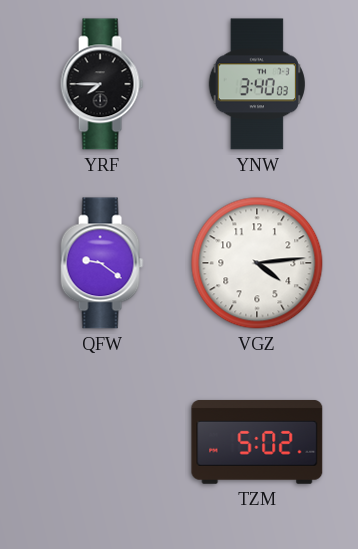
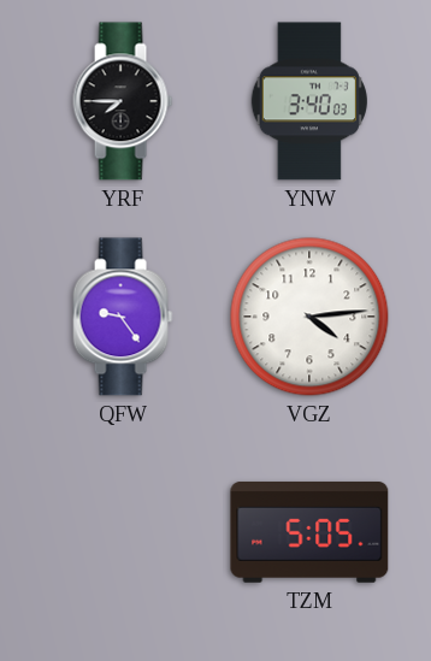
QFW: 9:21 -> 9:24 (123, 317)
TZM: 5:02 -> 5:05 (309, 532)
